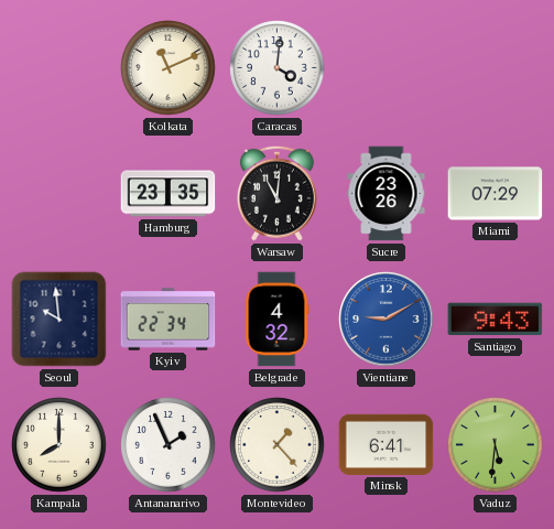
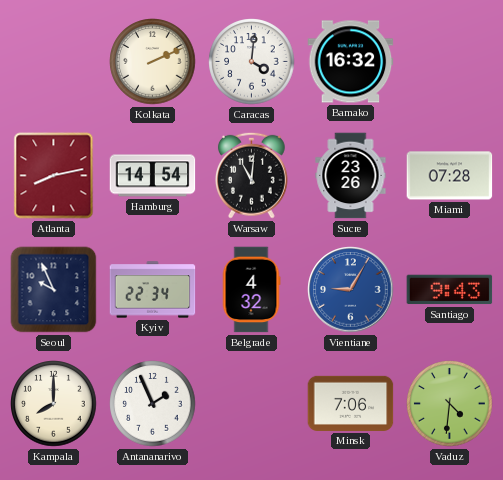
Kolkata: 11:11 -> 2:11 (153, 62)
Bamako: none -> 16:32 (351, 62)
Atlanta: none -> 8:13 (54, 176)
Hamburg: 23:35 -> 14:54 (153, 176)
Miami: 07:29 -> 07:28 (450, 176)
Seoul: 9:59 -> 9:56 (54, 290)
Vientiane: 9:10 -> 9:05 (351, 290)
Montevideo: 1:23 -> none (278, 445)
Minsk: 6:41 -> 7:06 (351, 403)
Vaduz: 5:31 -> 4:31 (450, 404)
